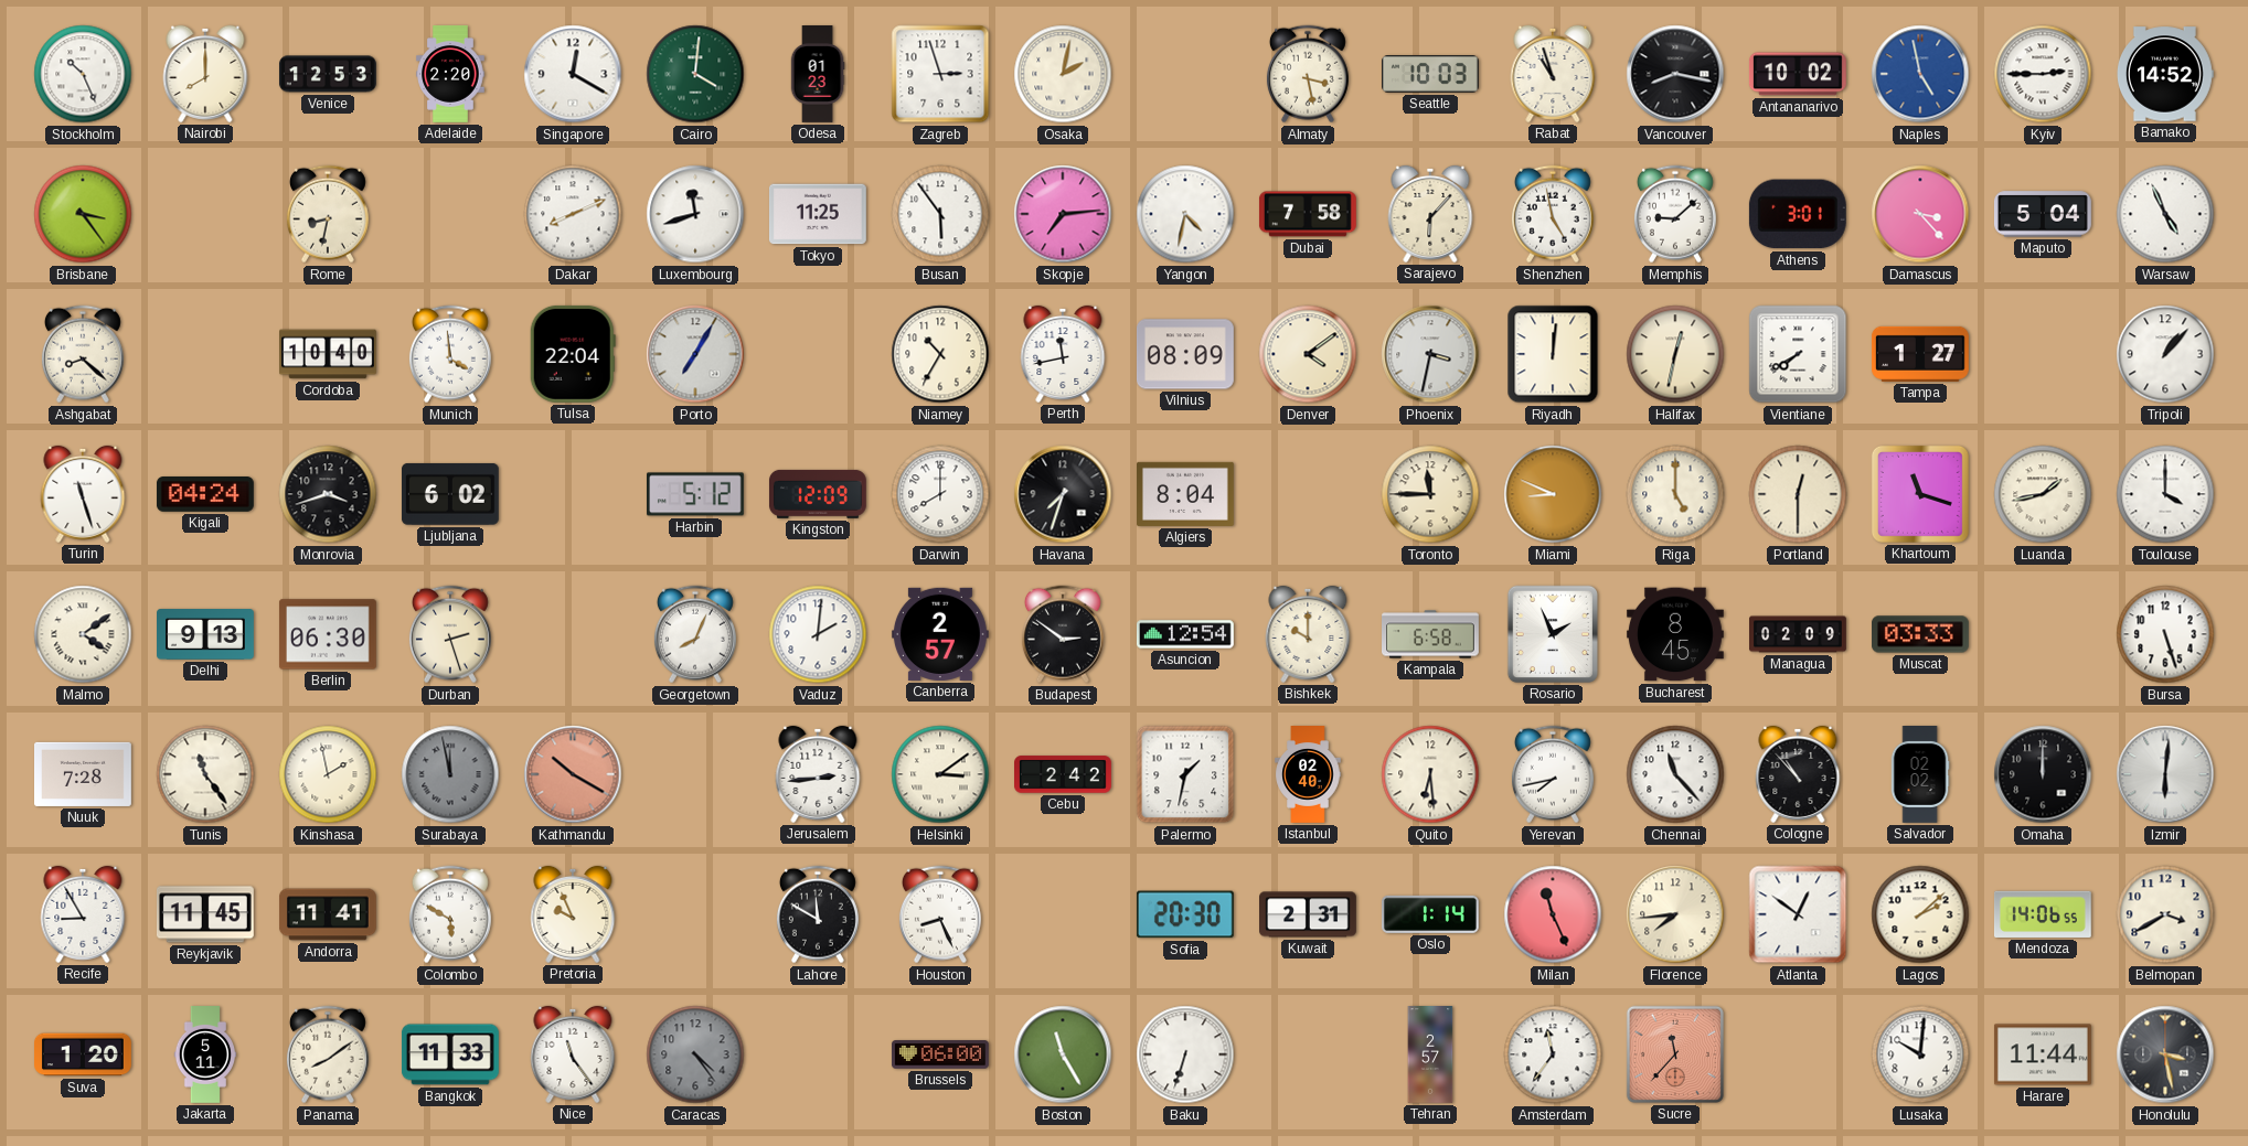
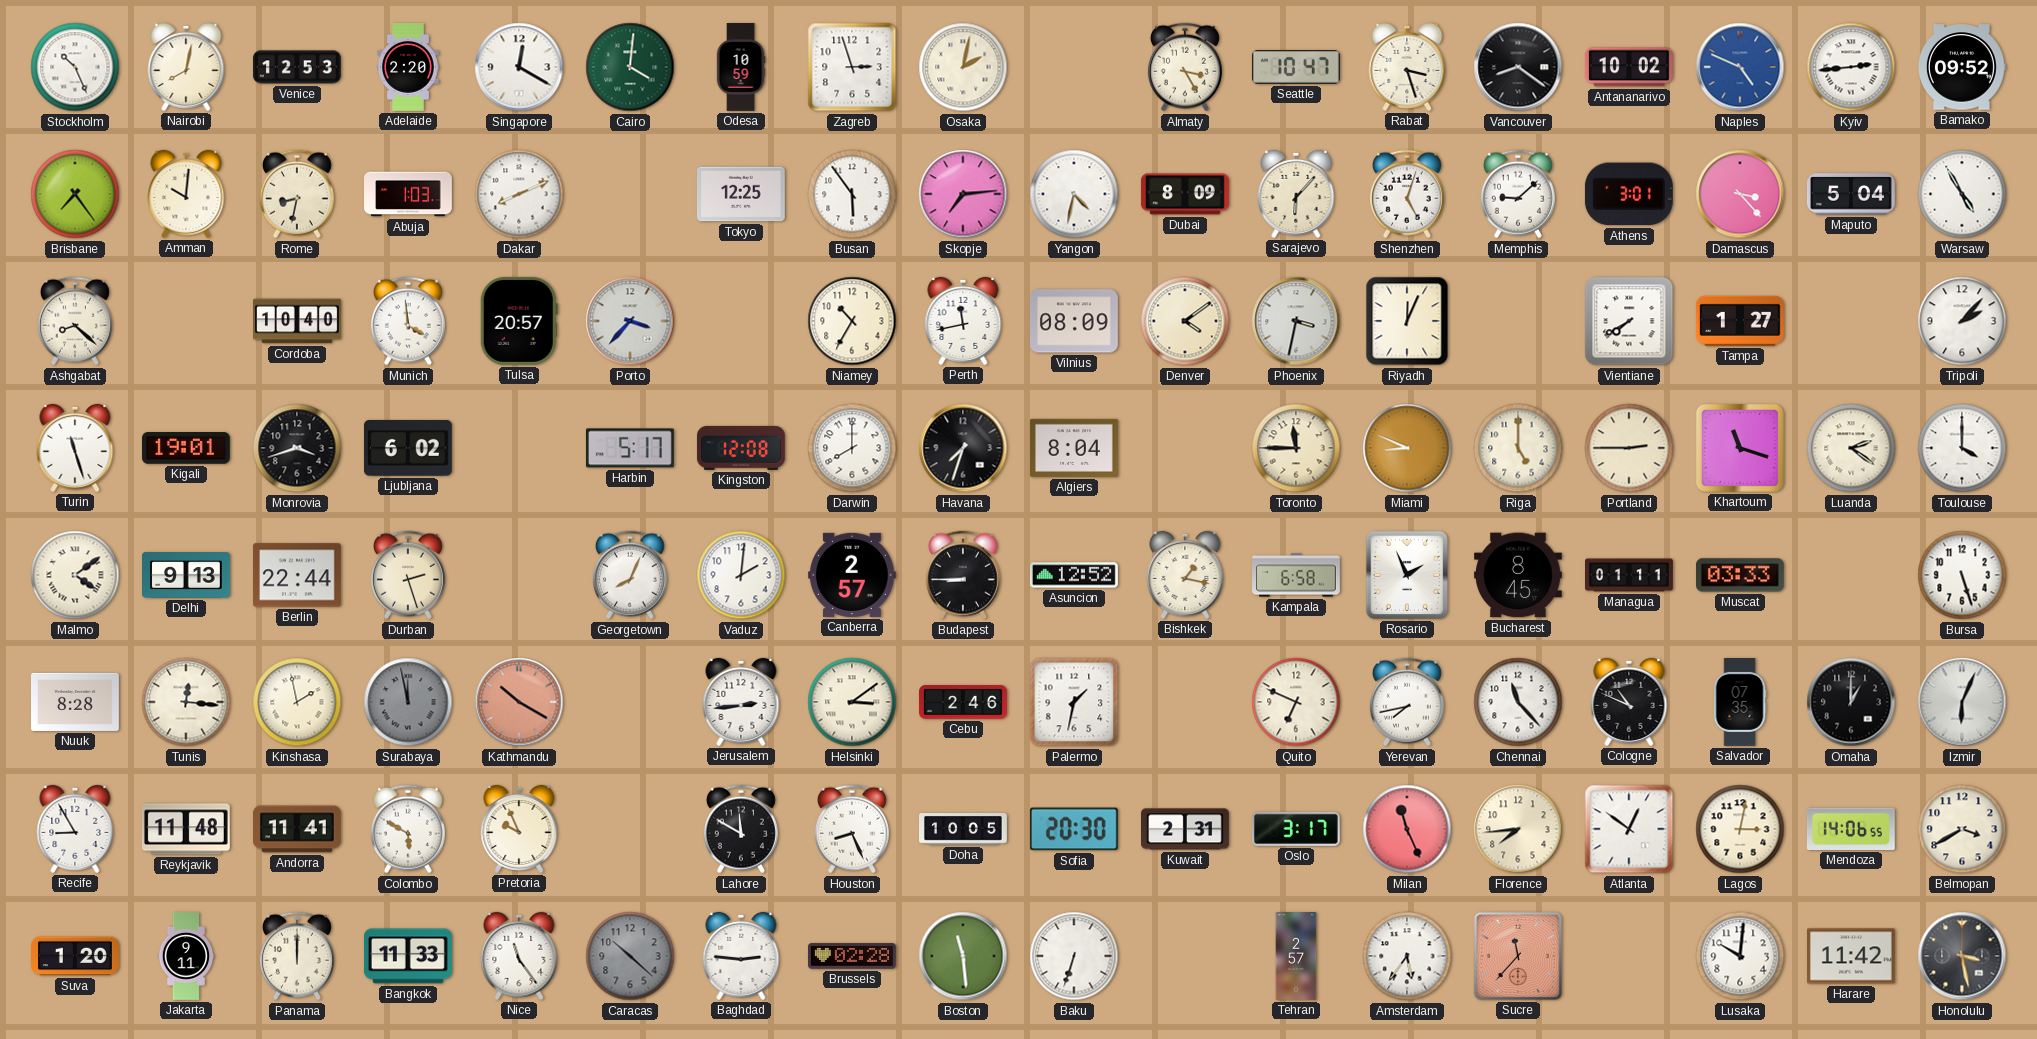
Nairobi: 8:00 -> 8:02 (186, 67)
Odesa: 01:23 -> 10:59 (741, 68)
Almaty: 3:28 -> 3:25 (1185, 67)
Seattle: 10:03 -> 10:47 (1296, 68)
Rabat: 10:57 -> 3:27 (1407, 67)
Vancouver: 8:17 -> 8:21 (1518, 67)
Naples: 4:58 -> 4:49 (1740, 67)
Kyiv: 2:45 -> 2:44 (1851, 67)
Bamako: 14:52 -> 09:52 (1962, 67)
Brisbane: 3:24 -> 7:24 (75, 194)
Amman: none -> 10:01 (186, 194)
Abuja: none -> 1:03 (409, 194)
Luxembourg: 11:42 -> none (695, 214)
Tokyo: 11:25 -> 12:25 (741, 194)
Dubai: 7:58 -> 8:09 (1185, 194)
Shenzhen: 4:58 -> 5:03 (1407, 194)
Warsaw: 4:56 -> 4:55 (1962, 194)
Tulsa: 22:04 -> 20:57 (519, 321)
Porto: 7:05 -> 3:37 (630, 321)
Riyadh: 12:01 -> 12:04 (1407, 321)
Halifax: 12:32 -> none (1675, 354)
Tripoli: 1:07 -> 2:07 (1962, 321)
Kigali: 04:24 -> 19:01 (186, 449)
Harbin: 5:12 -> 5:17 (630, 448)
Kingston: 12:09 -> 12:08 (741, 448)
Portland: 12:30 -> 2:45 (1629, 448)
Luanda: 1:43 -> 2:21 (1851, 448)
Berlin: 06:30 -> 22:44 (297, 575)
Budapest: 2:51 -> 8:45 (963, 575)
Asuncion: 12:54 -> 12:52 (1074, 575)
Bishkek: 10:00 -> 1:17 (1185, 575)
Managua: 02:09 -> 01:11 (1630, 575)
Nuuk: 7:28 -> 8:28 (76, 702)
Tunis: 11:24 -> 12:16 (186, 702)
Cebu: 2:42 -> 2:46 (964, 702)
Istanbul: 02:40 -> none (1308, 774)
Quito: 6:29 -> 6:49 (1296, 702)
Cologne: 10:53 -> 10:49 (1629, 702)
Salvador: 02:02 -> 07:35 (1740, 703)
Omaha: 12:00 -> 1:00 (1851, 702)
Izmir: 6:01 -> 6:04 (1962, 702)
Reykjavik: 11:45 -> 11:48 (186, 829)
Doha: none -> 10:05 (964, 829)
Oslo: 1:14 -> 3:17 (1296, 829)
Lagos: 2:08 -> 3:02 (1740, 829)
Jakarta: 5:11 -> 9:11 (186, 957)
Panama: 8:09 -> 12:00 (297, 956)
Caracas: 4:24 -> 10:22 (630, 956)
Baghdad: none -> 2:46 (741, 956)
Brussels: 06:00 -> 02:28 (852, 956)
Boston: 11:25 -> 11:29 (963, 956)
Amsterdam: 11:36 -> 5:36 (1407, 956)
Harare: 11:44 -> 11:42 (1851, 956)
